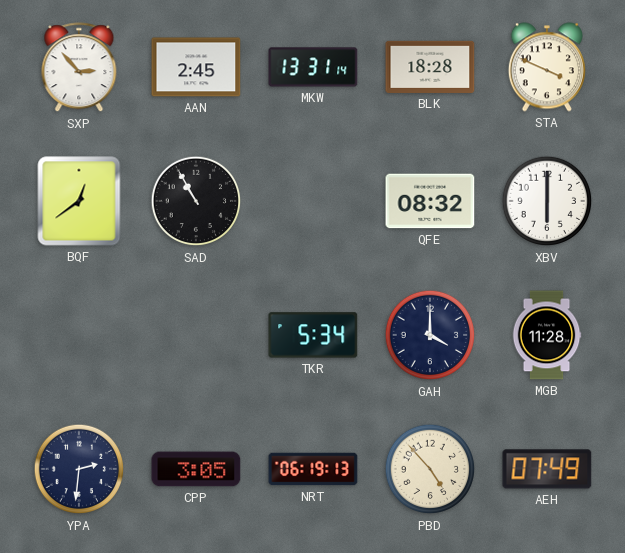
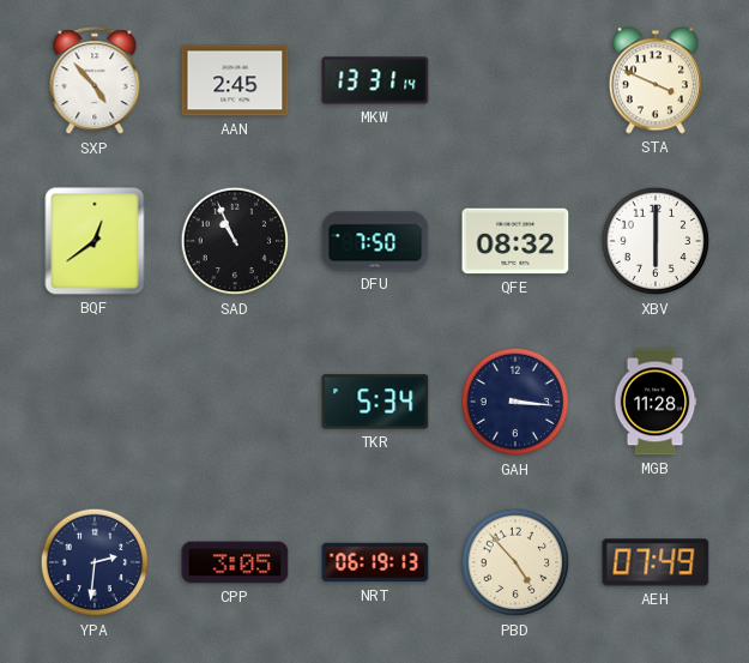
SXP: 2:53 -> 4:53 (95, 82)
BLK: 18:28 -> none (430, 67)
SAD: 10:55 -> 10:56 (235, 241)
DFU: none -> 7:50 (375, 241)
GAH: 4:00 -> 3:16 (515, 402)
